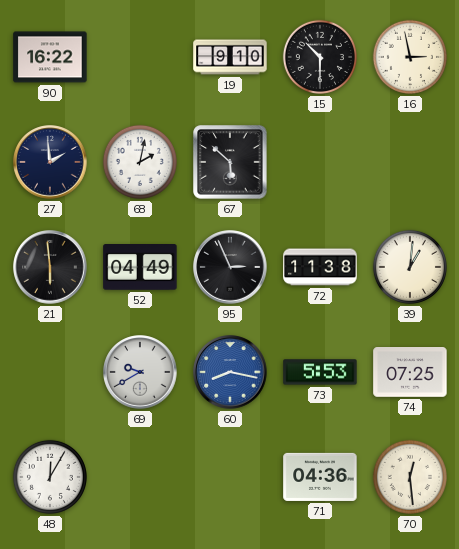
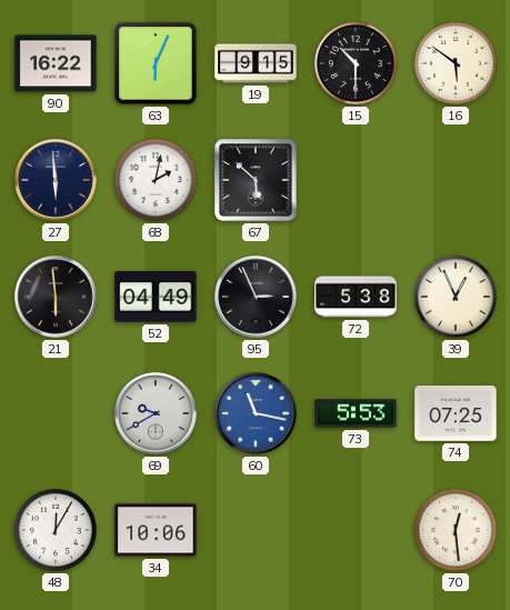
63: none -> 6:04 (156, 63)
19: 9:10 -> 9:15 (256, 63)
16: 2:58 -> 5:51 (456, 63)
27: 1:59 -> 5:59 (56, 180)
72: 11:38 -> 5:38 (356, 297)
39: 1:01 -> 12:56 (456, 297)
60: 8:17 -> 11:17 (256, 413)
34: none -> 10:06 (156, 530)
71: 04:36 -> none (320, 477)
